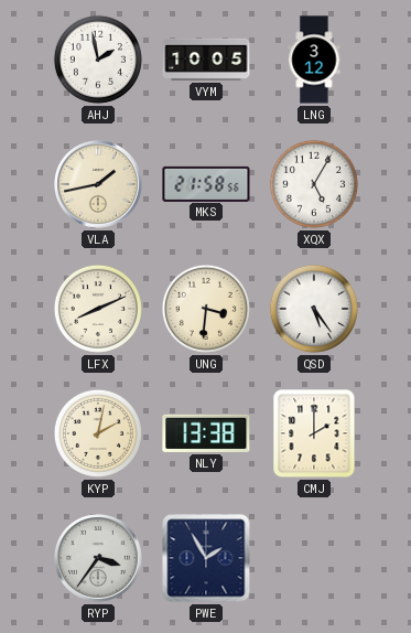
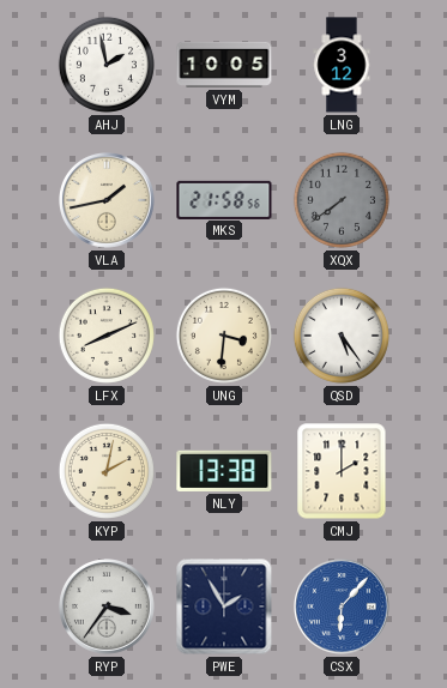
XQX: 5:05 -> 7:39 (342, 200)
XQX dial: white -> grey (342, 200)
CSX: none -> 6:07 (343, 608)
